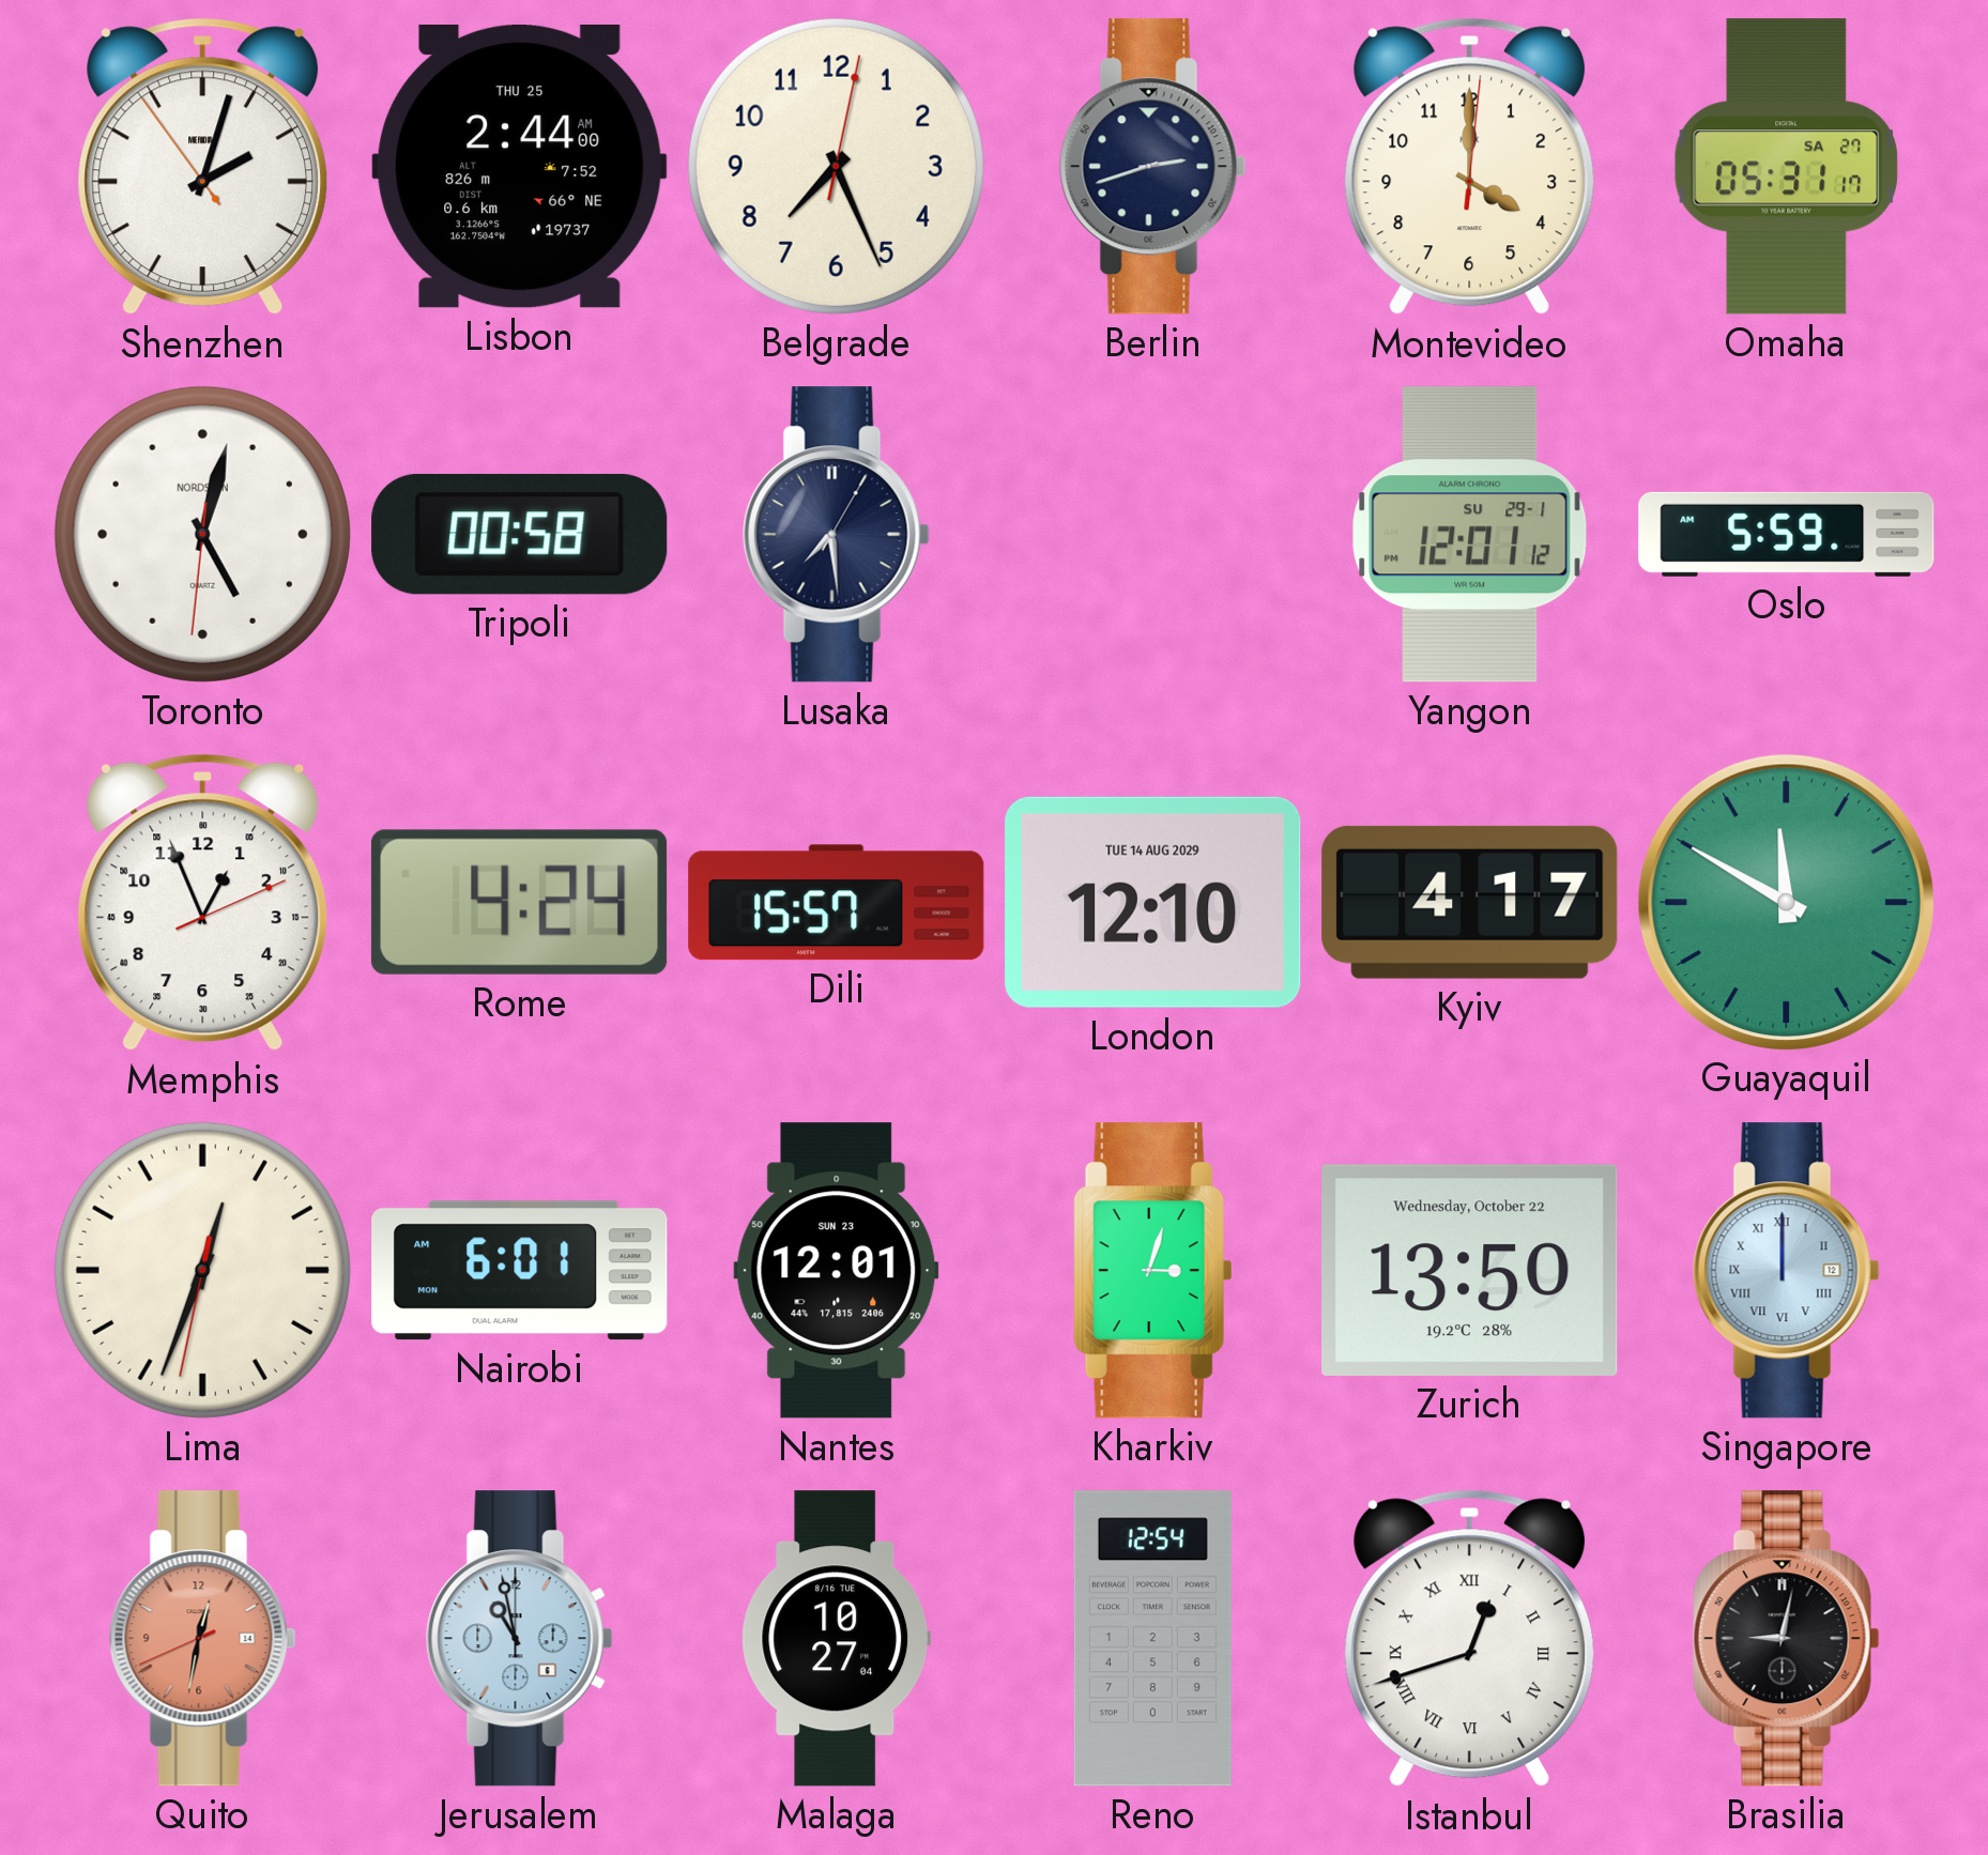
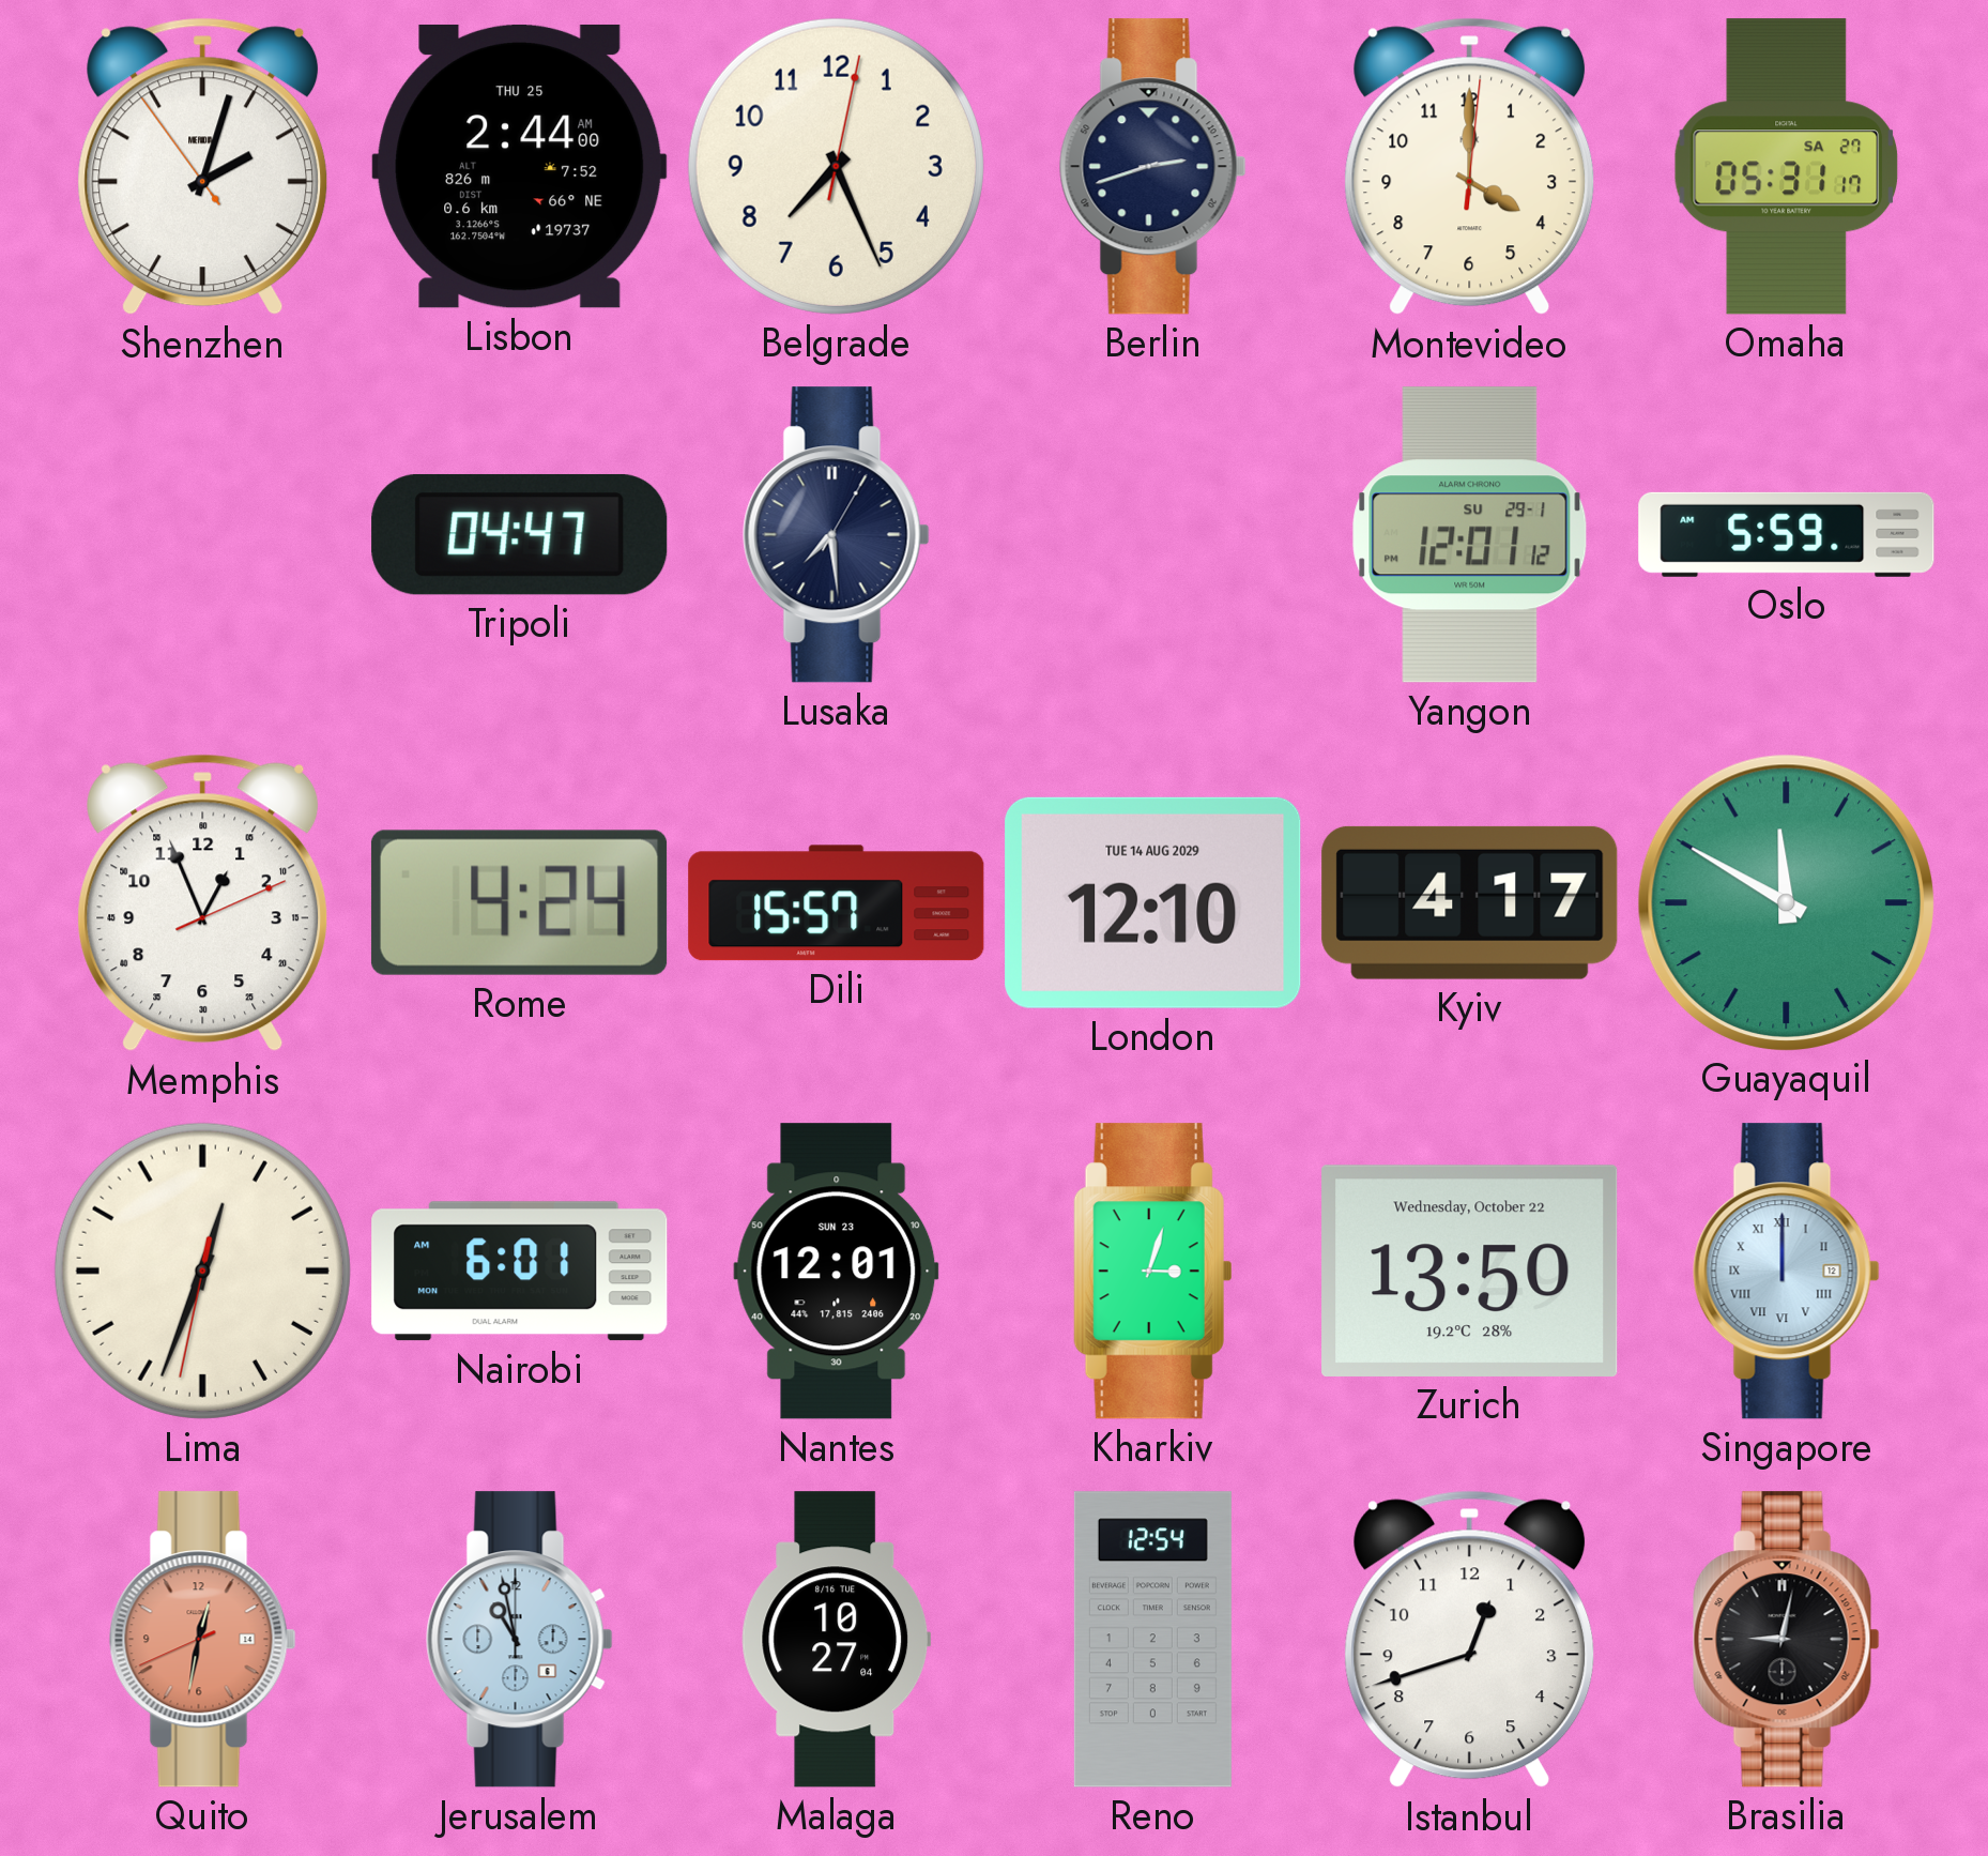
Toronto: 5:02 -> none (202, 534)
Tripoli: 00:58 -> 04:47 (520, 534)
Istanbul numerals: Roman -> Arabic (1470, 1640)
